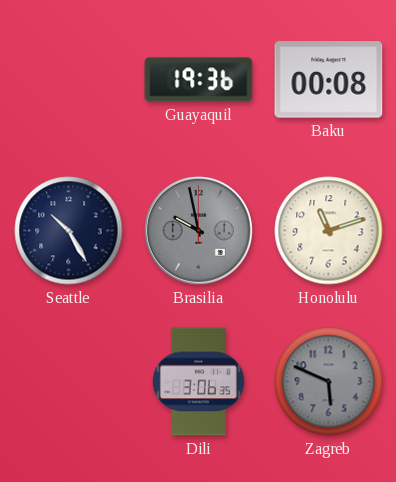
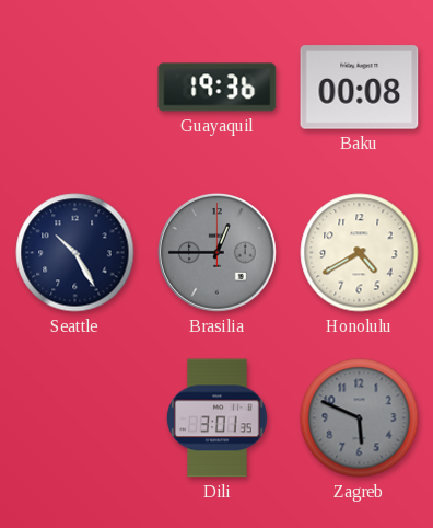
Brasilia: 9:58 -> 12:45 (216, 252)
Honolulu: 11:12 -> 4:40 (360, 253)
Dili: 3:06 -> 3:01 (218, 418)
